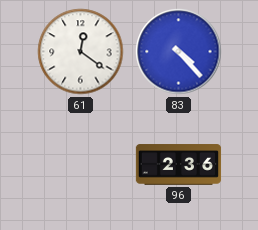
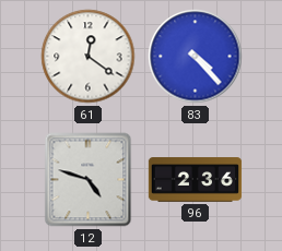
12: none -> 4:48 (89, 180)
